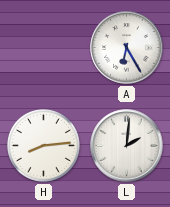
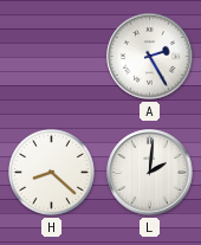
A: 6:25 -> 2:25 (150, 57)
H: 8:14 -> 8:22 (51, 172)
